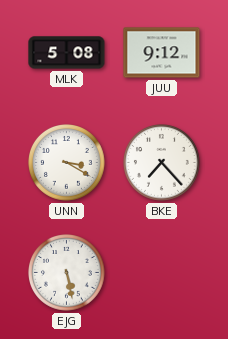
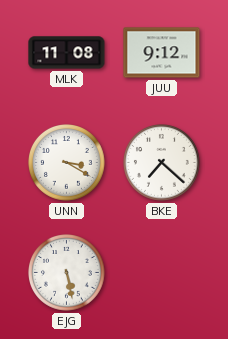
MLK: 5:08 -> 11:08 (67, 53)
BKE: 7:23 -> 7:22 (162, 163)
